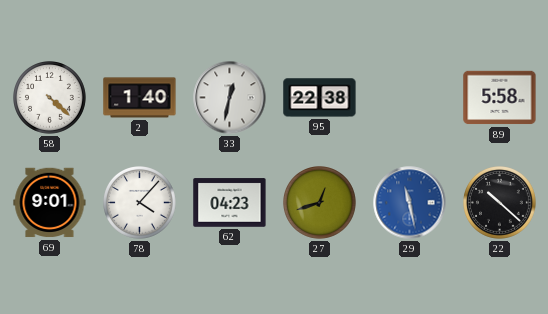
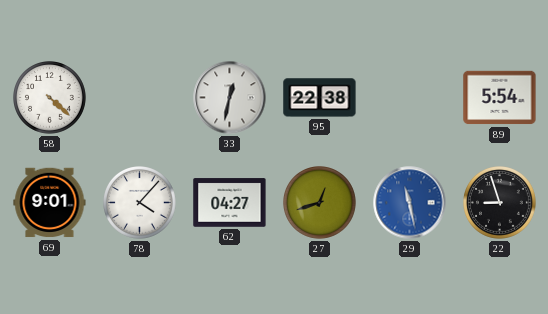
2: 1:40 -> none (140, 98)
89: 5:58 -> 5:54 (500, 98)
62: 04:23 -> 04:27 (230, 203)
22: 10:22 -> 8:57 (500, 203)
